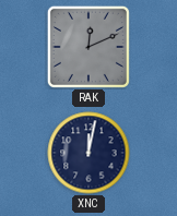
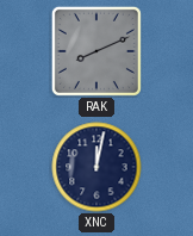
RAK: 12:11 -> 8:11 (96, 51)
